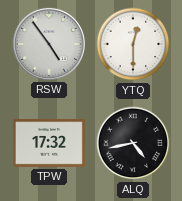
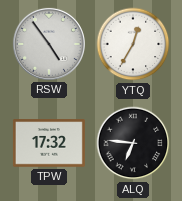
YTQ: 12:30 -> 12:35 (133, 44)
ALQ: 4:43 -> 6:46 (133, 143)
